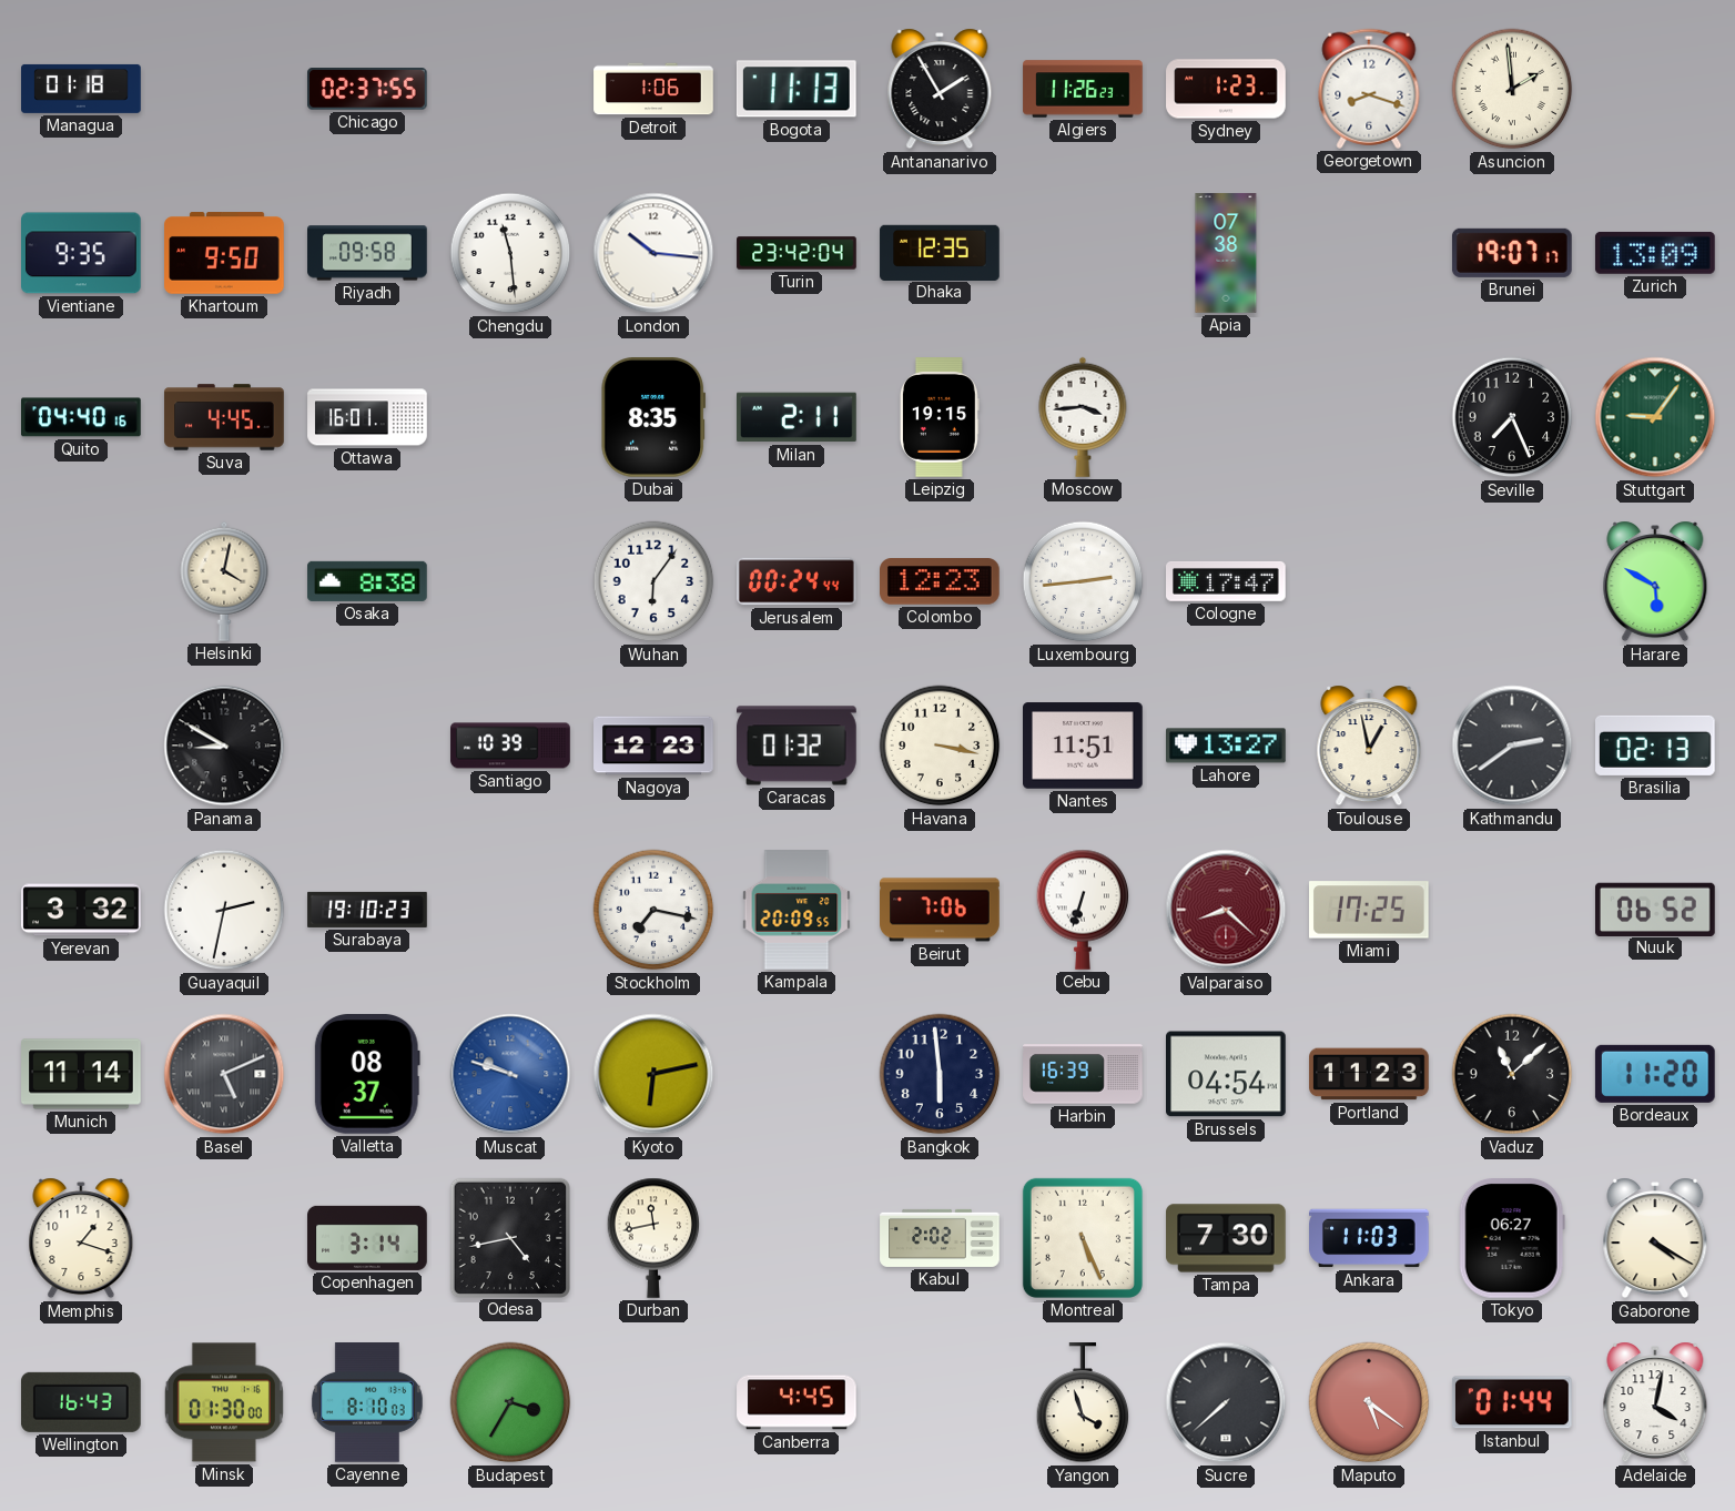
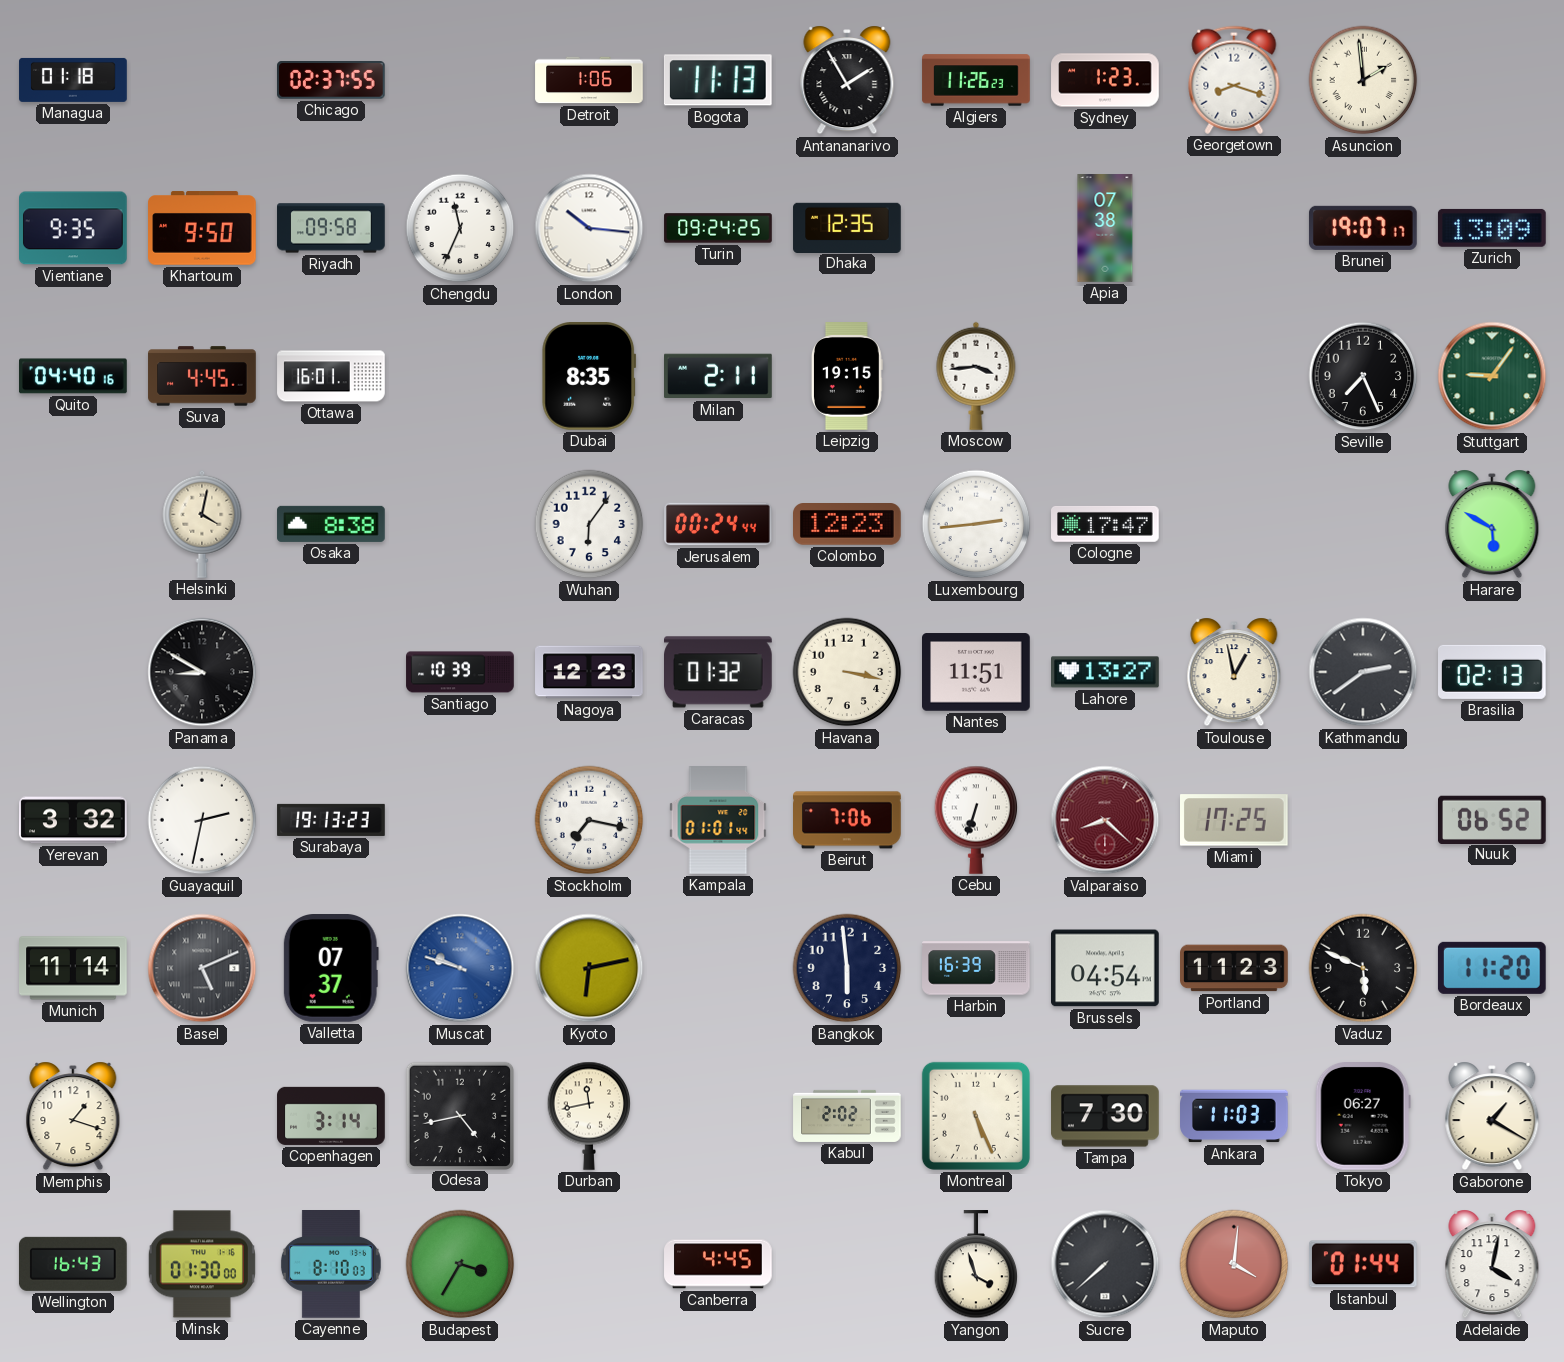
Chengdu: 11:29 -> 11:34 (460, 228)
Turin: 23:42 -> 09:24 (718, 228)
Surabaya: 19:10 -> 19:13 (331, 820)
Kampala: 20:09 -> 01:01 (718, 820)
Valletta: 08:37 -> 07:37 (331, 969)
Vaduz: 11:08 -> 5:49 (1363, 968)
Gaborone: 4:20 -> 1:20 (1492, 1116)
Maputo: 5:21 -> 4:01 (1234, 1264)
